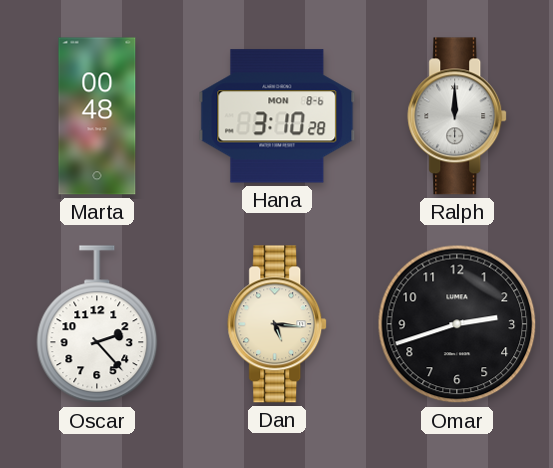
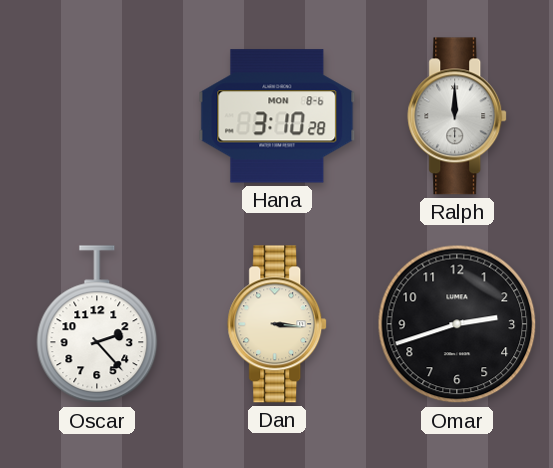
Marta: 00:48 -> none (97, 116)
Dan: 5:16 -> 3:16 (278, 324)
